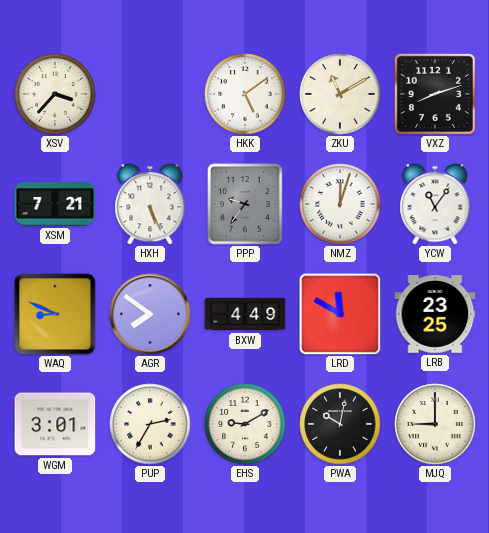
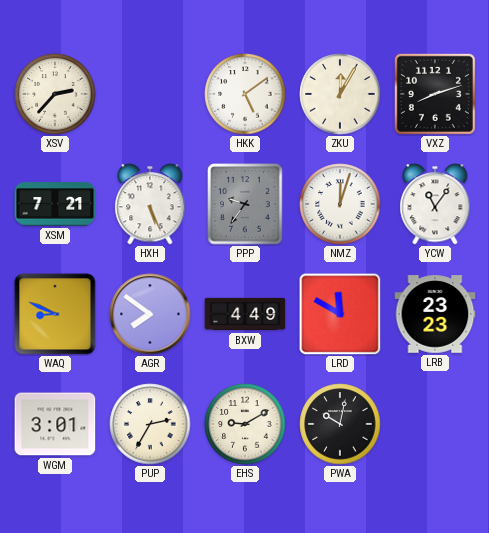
XSV: 3:37 -> 2:37 (55, 94)
ZKU: 11:10 -> 12:05 (340, 94)
LRB: 23:25 -> 23:23 (435, 314)
MJQ: 9:00 -> none (435, 424)
